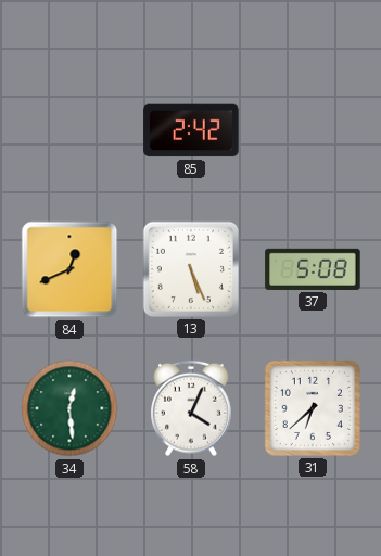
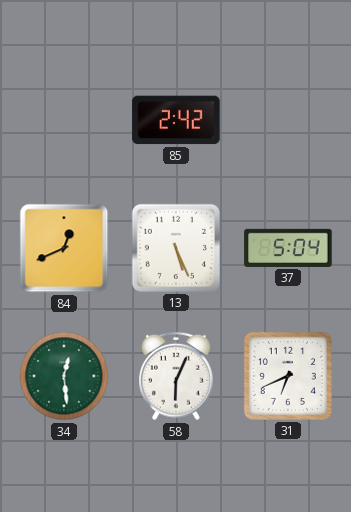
37: 5:08 -> 5:04 (288, 248)
58: 4:04 -> 6:04 (176, 376)
31: 6:38 -> 6:41 (288, 376)
